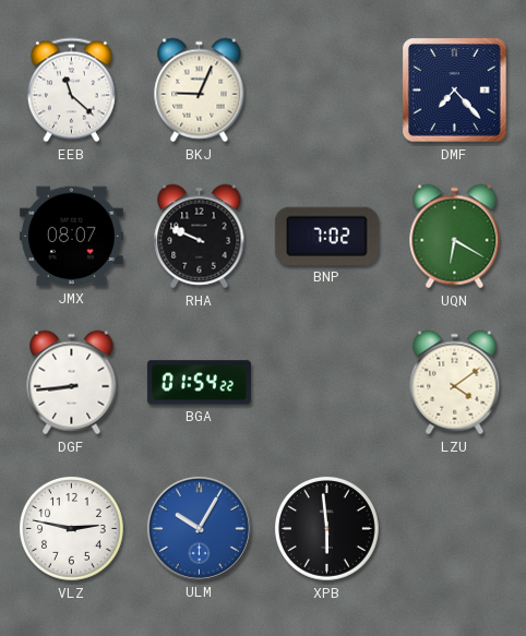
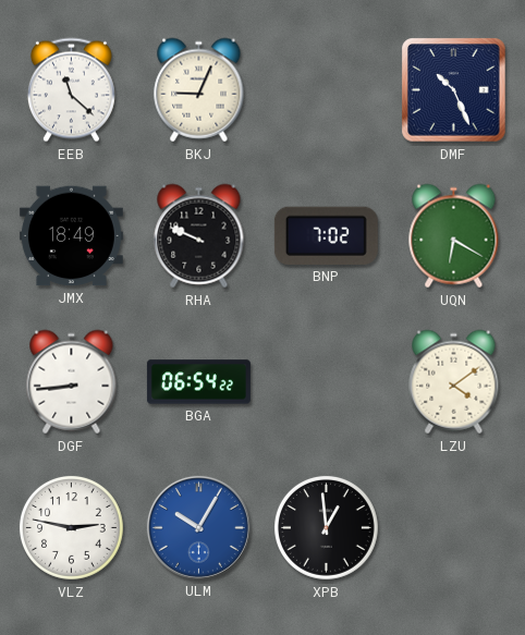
DMF: 7:23 -> 10:26 (454, 90)
JMX: 08:07 -> 18:49 (71, 236)
BGA: 01:54 -> 06:54 (198, 382)
XPB: 5:59 -> 12:59 (326, 527)
